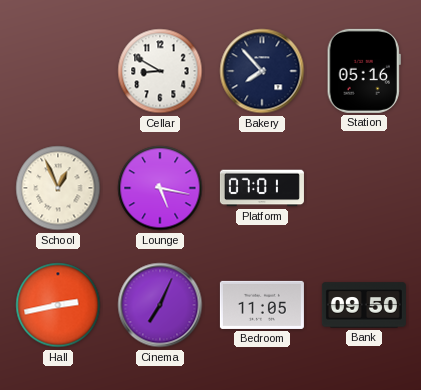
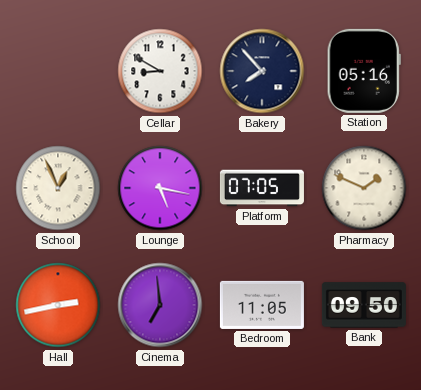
Platform: 07:01 -> 07:05 (262, 188)
Pharmacy: none -> 1:49 (364, 188)
Cinema: 7:04 -> 6:59 (160, 305)
